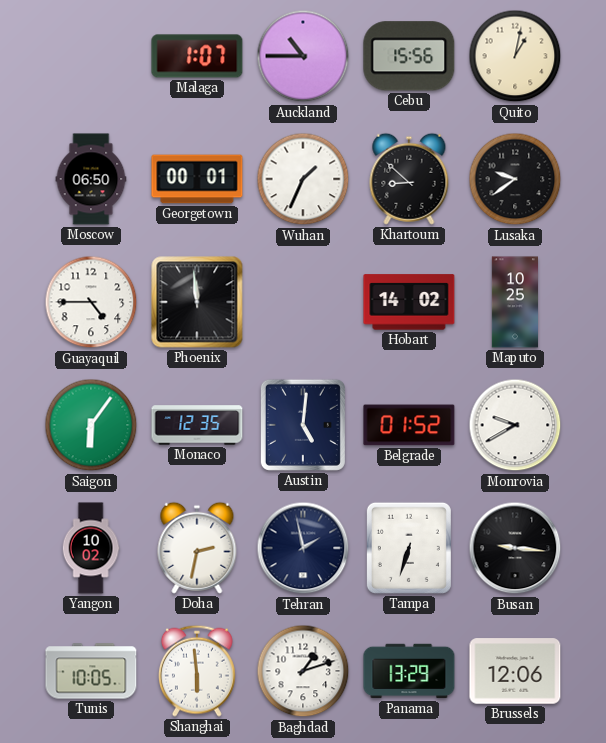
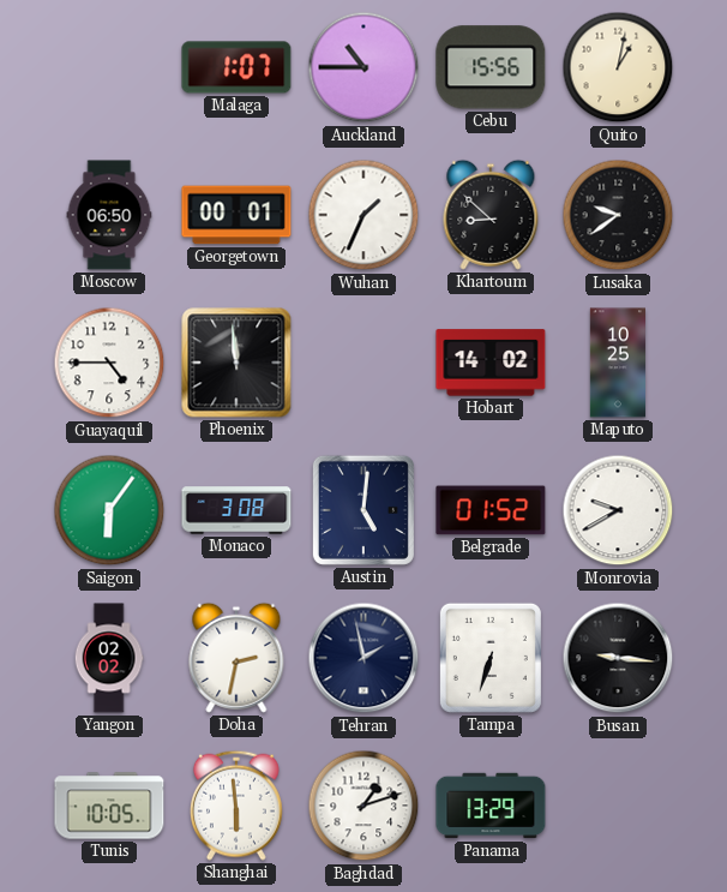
Monaco: 12:35 -> 3:08 (236, 510)
Yangon: 10:02 -> 02:02 (109, 658)
Brussels: 12:06 -> none (515, 671)
